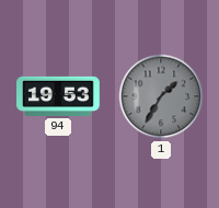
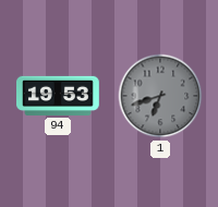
1: 1:35 -> 6:42 (160, 96)
